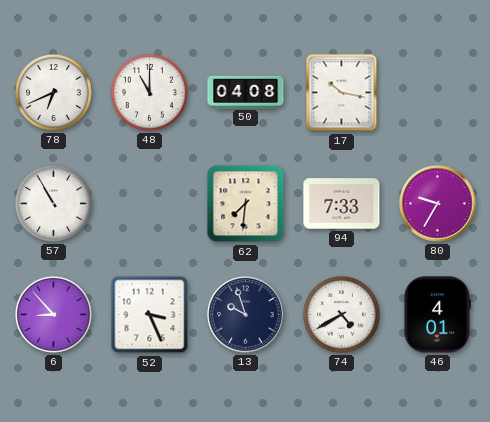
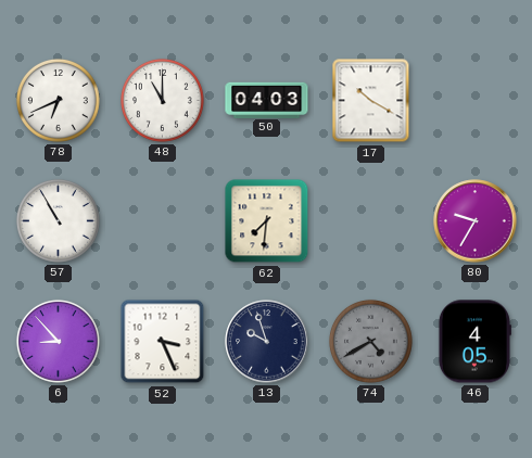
50: 04:08 -> 04:03 (267, 100)
17: 10:17 -> 10:20 (371, 101)
94: 7:33 -> none (342, 204)
74 dial: white -> grey (370, 341)
46: 4:01 -> 4:05 (474, 342)
